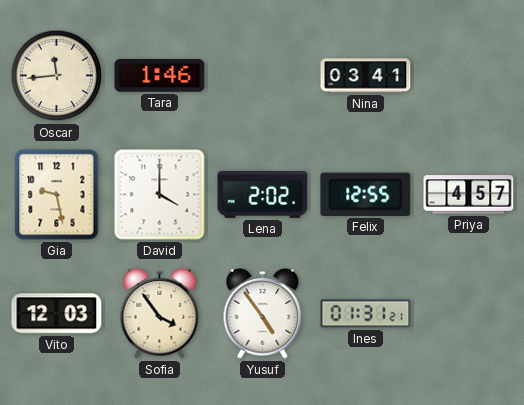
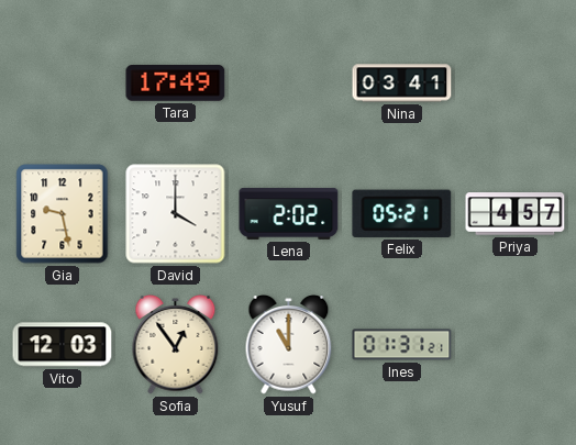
Oscar: 11:44 -> none (57, 76)
Tara: 1:46 -> 17:49 (176, 84)
Felix: 12:55 -> 05:21 (402, 213)
Sofia: 3:54 -> 12:54 (176, 345)
Yusuf: 4:54 -> 11:00 (289, 345)
